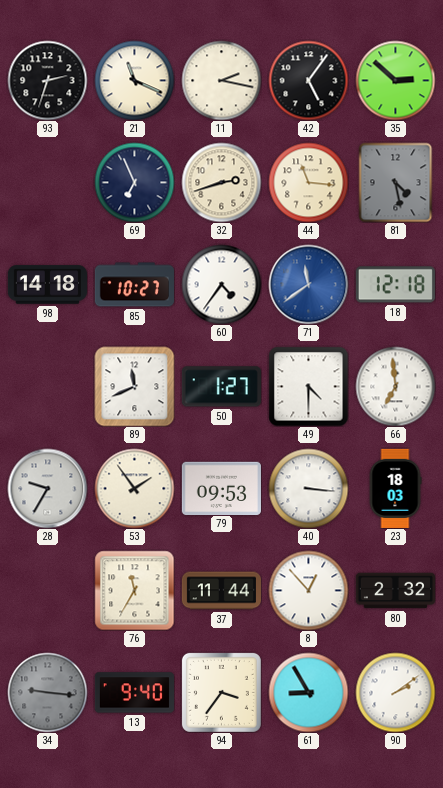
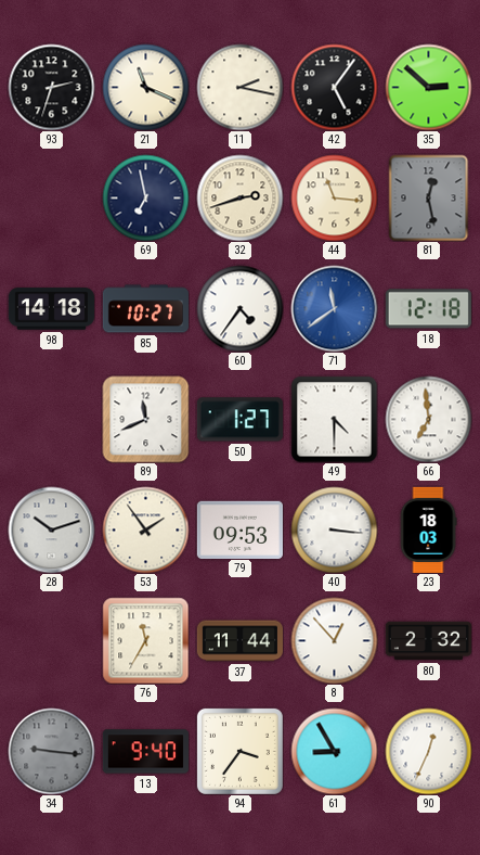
69: 6:56 -> 6:58 (145, 197)
81: 4:28 -> 12:28 (429, 197)
28: 9:35 -> 10:12 (51, 529)
90: 2:09 -> 12:34 (428, 751)
